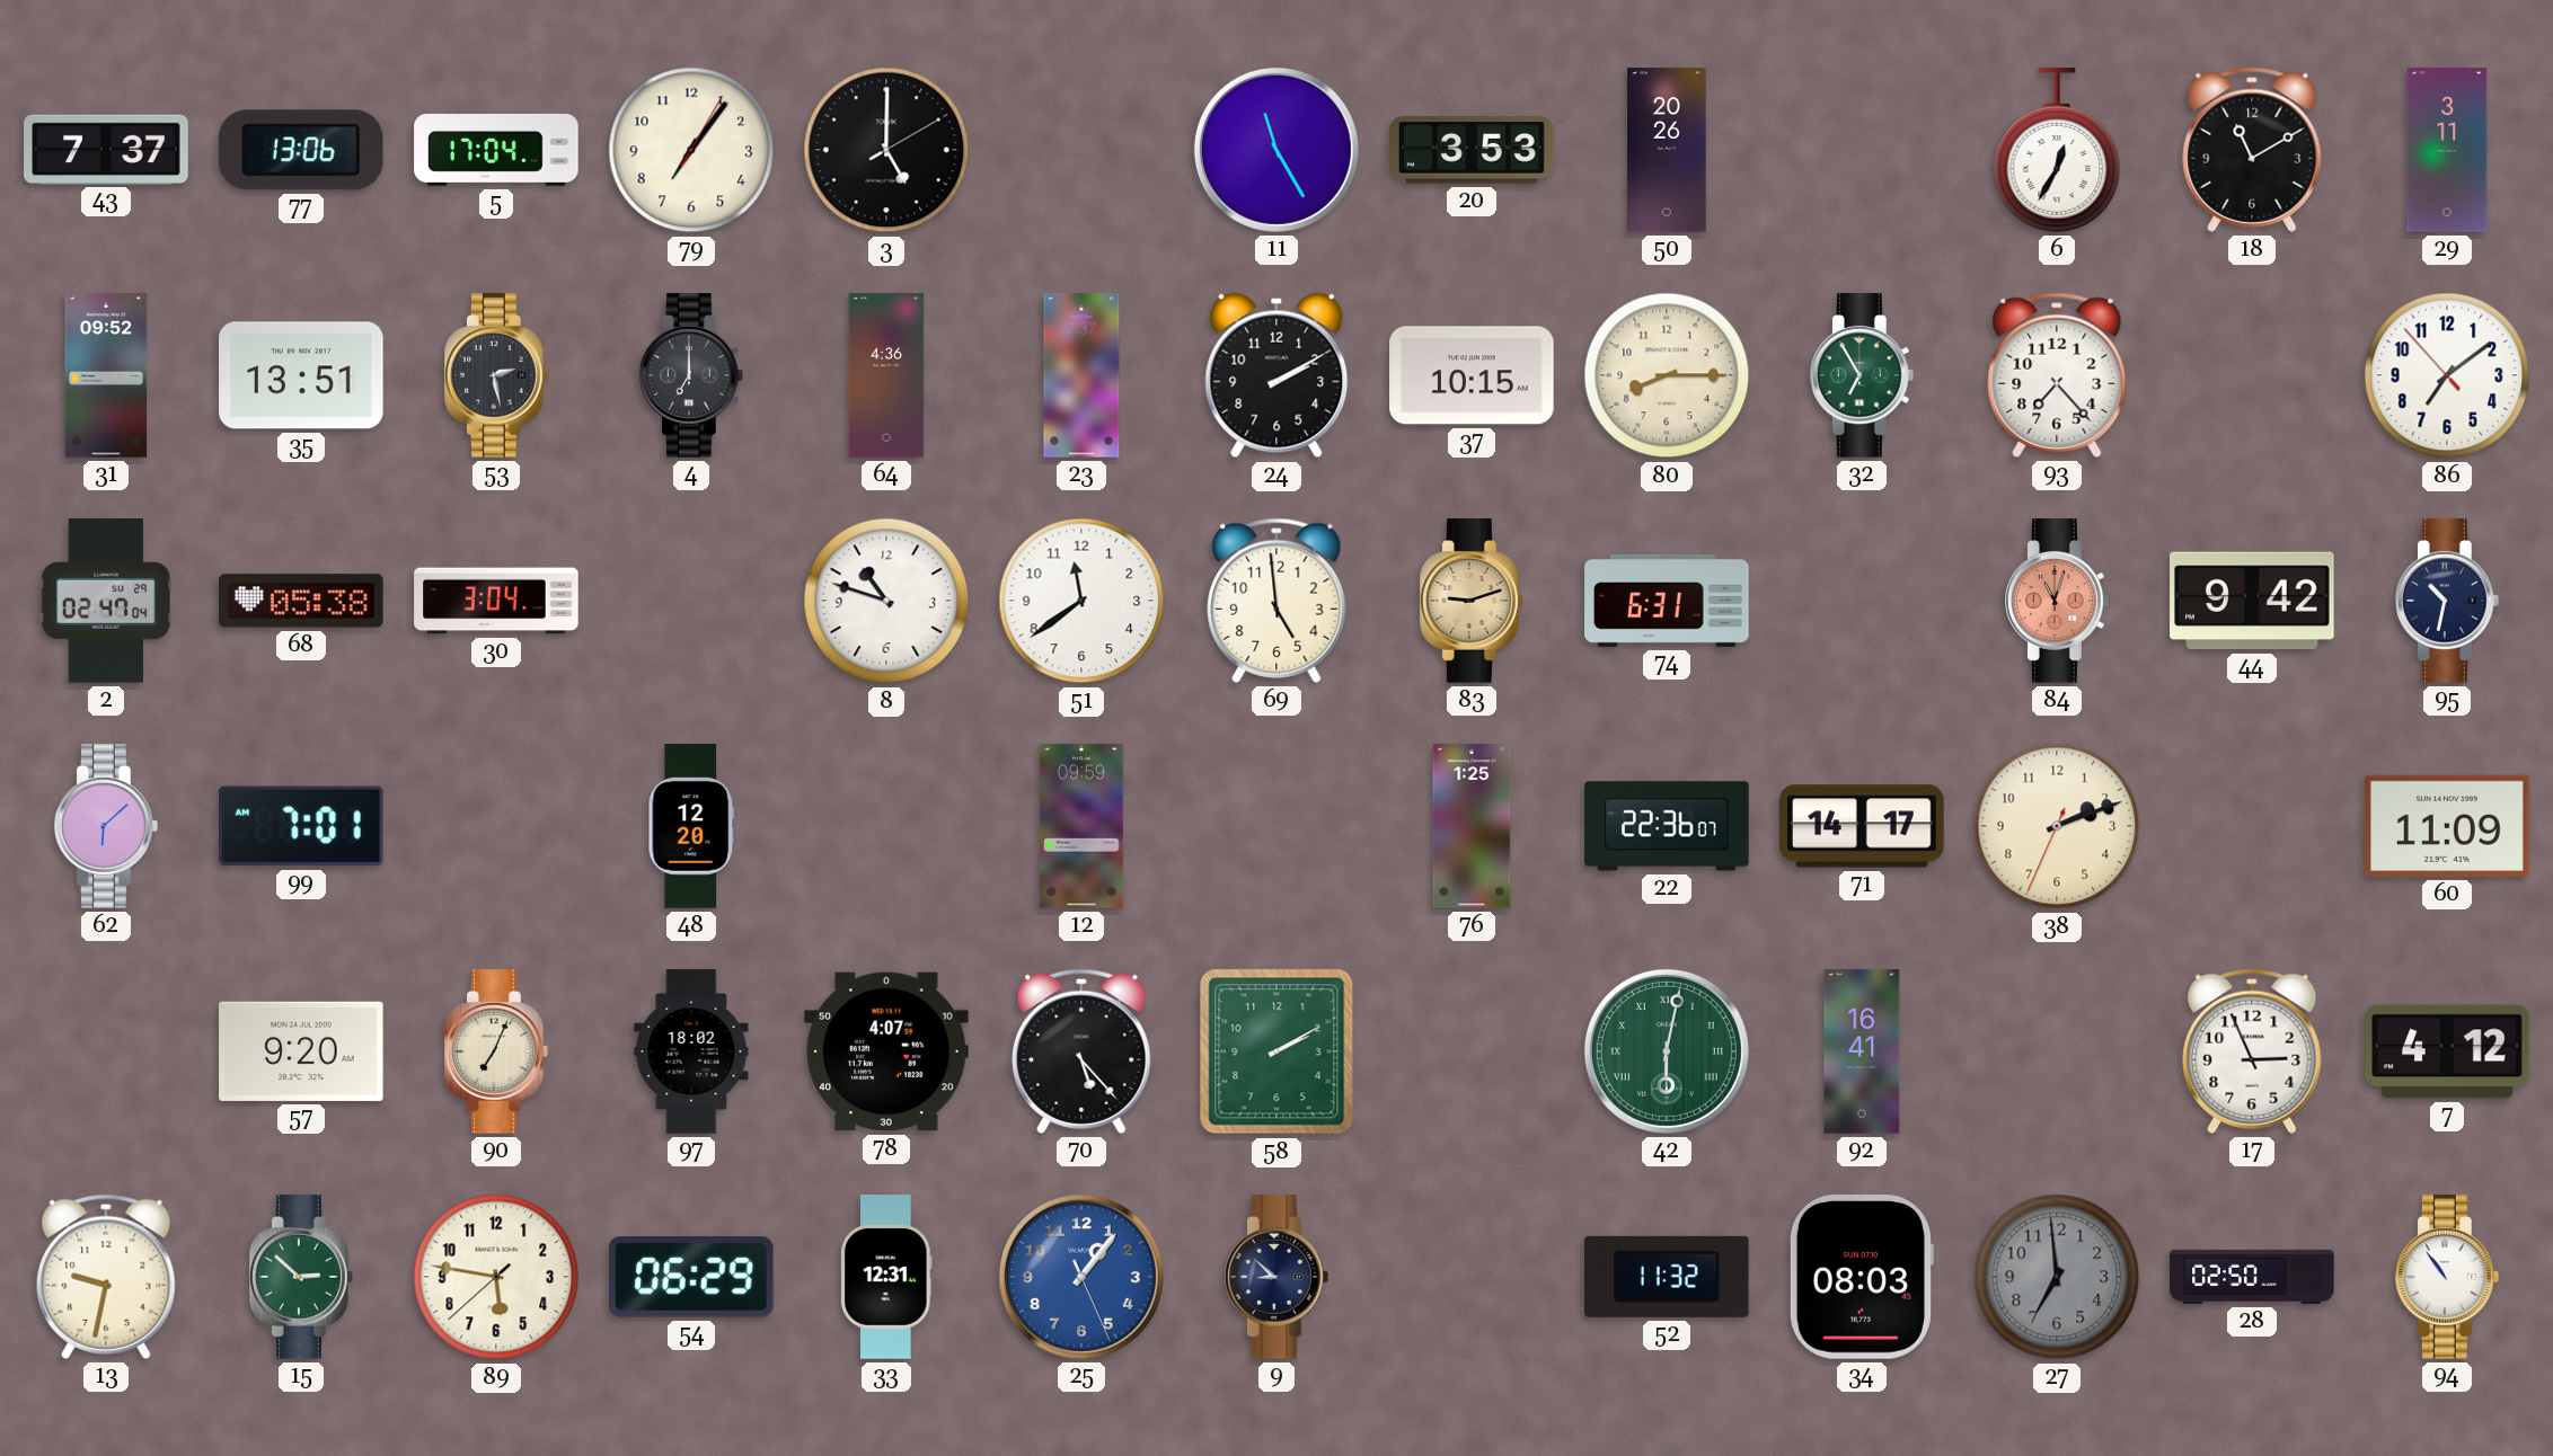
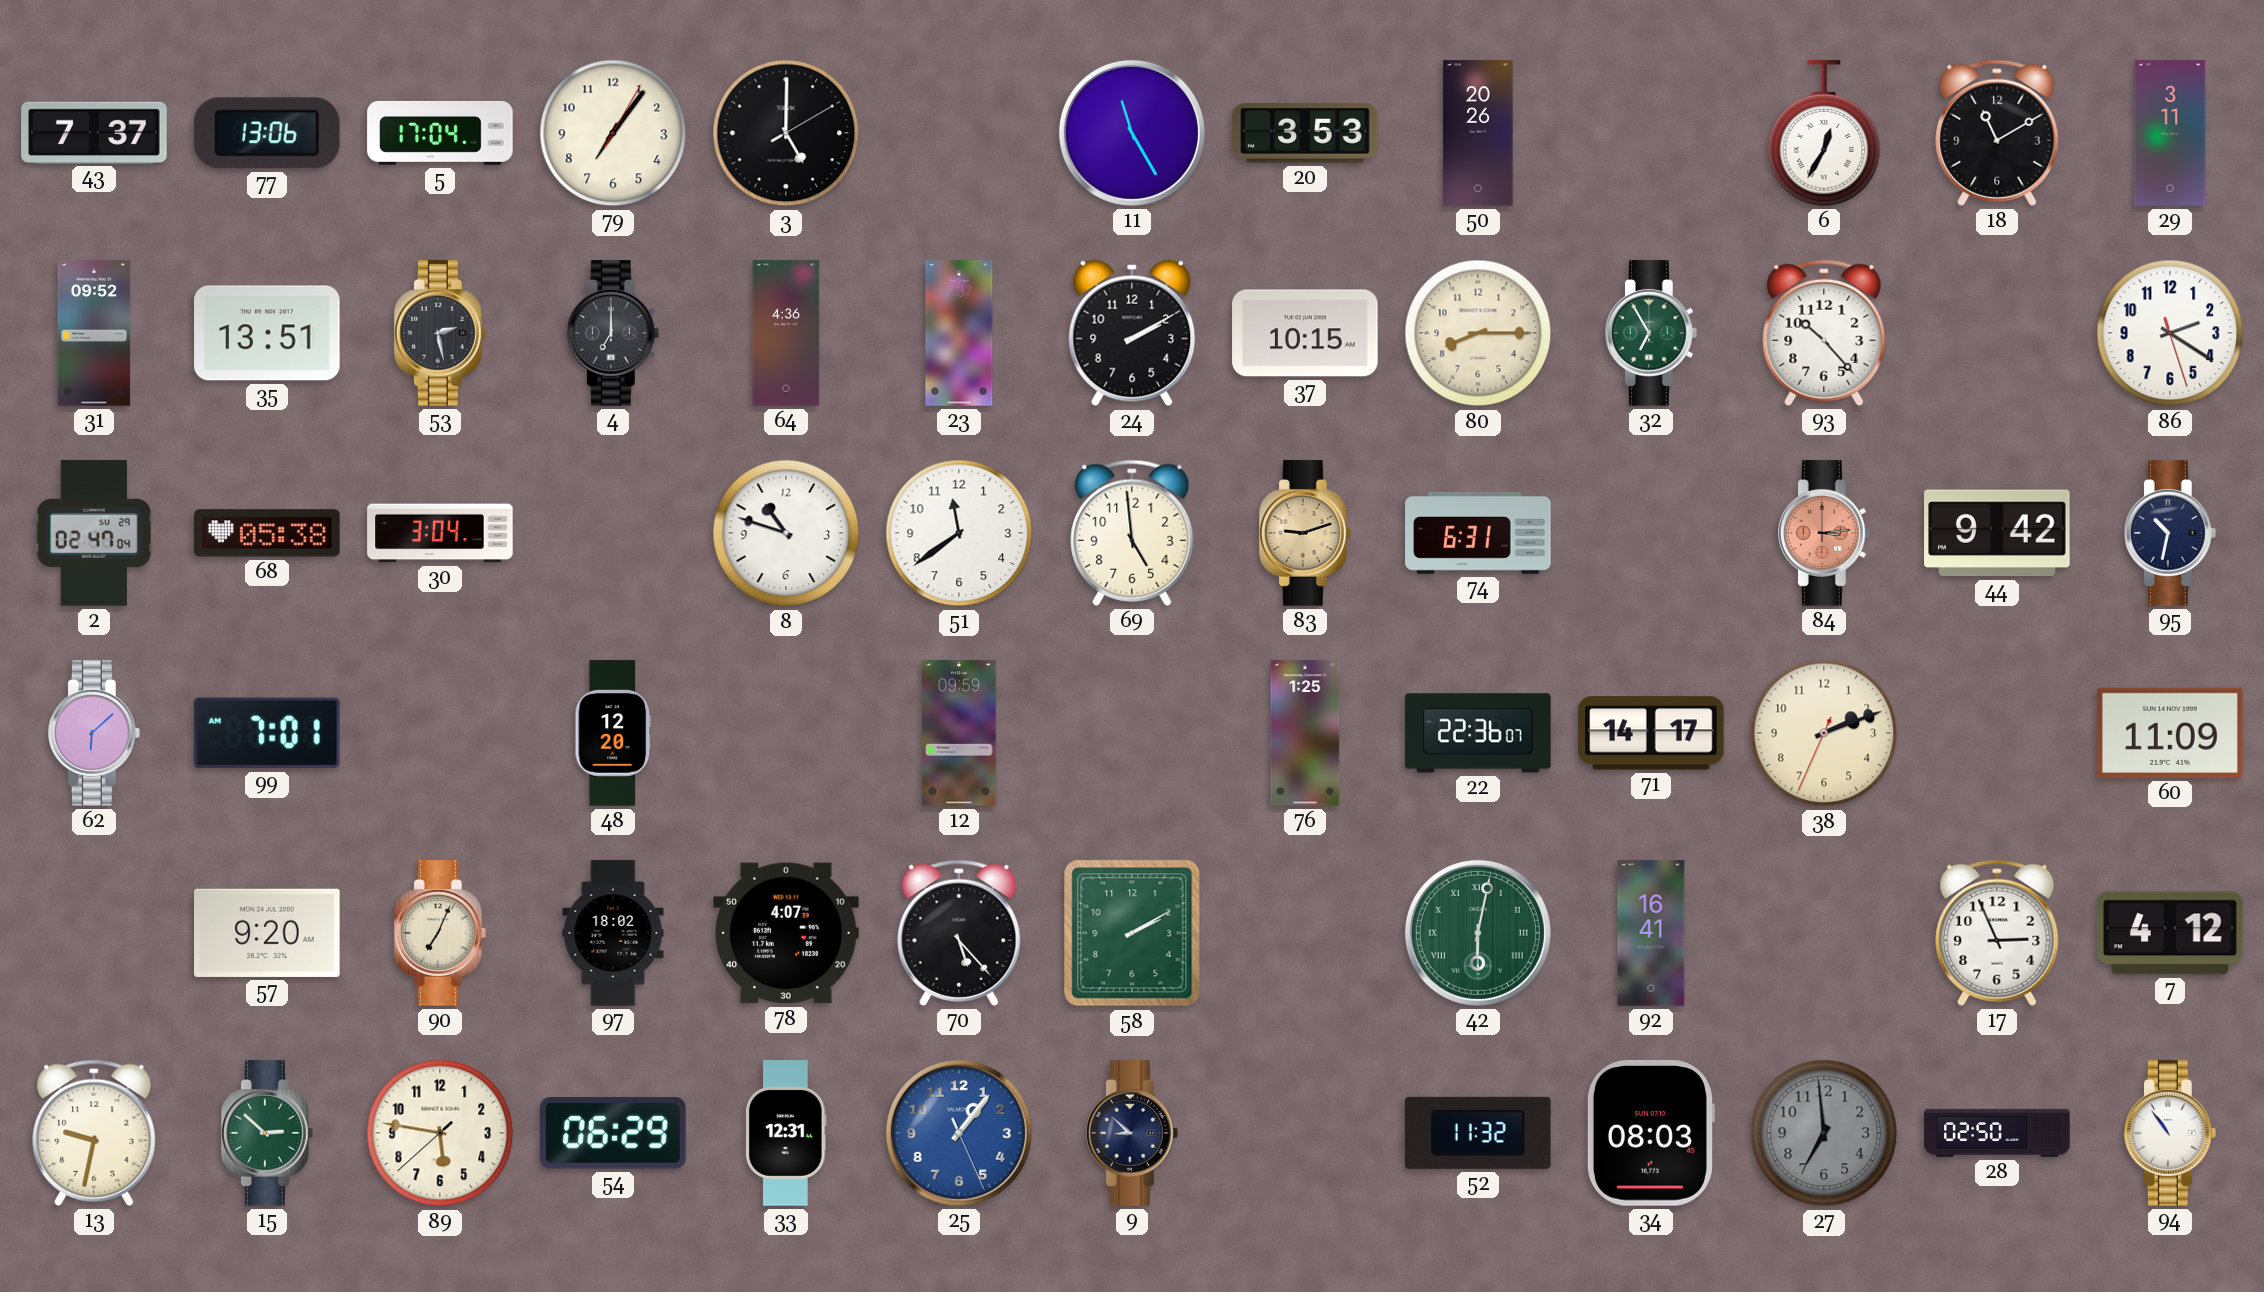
93: 7:23 -> 10:23 (1824, 333)
86: 7:08 -> 2:20 (2170, 333)
84: 11:03 -> 3:14 (1825, 533)
